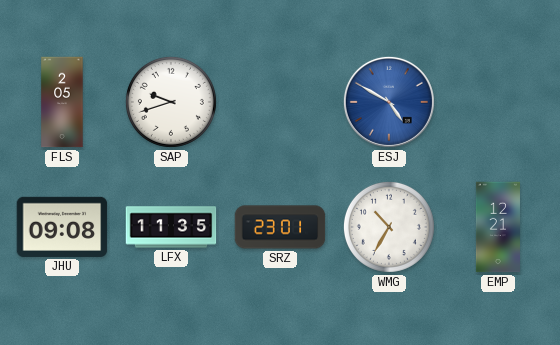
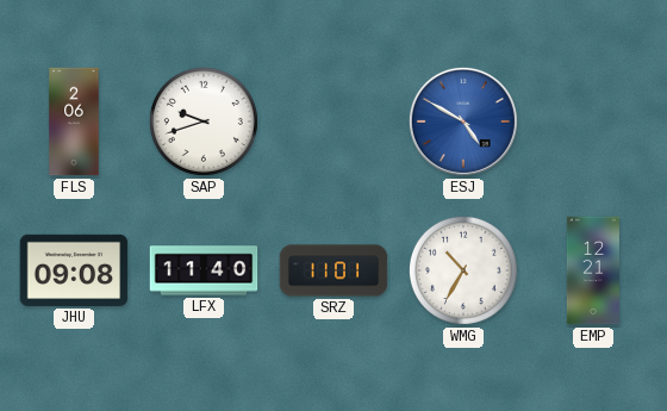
FLS: 2:05 -> 2:06 (74, 122)
LFX: 11:35 -> 11:40 (204, 270)
SRZ: 23:01 -> 11:01 (333, 270)
